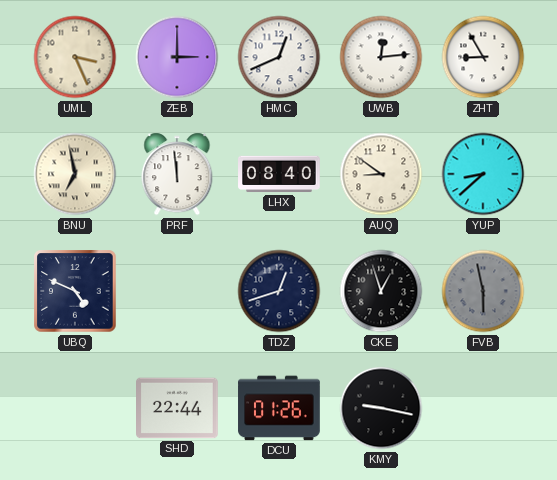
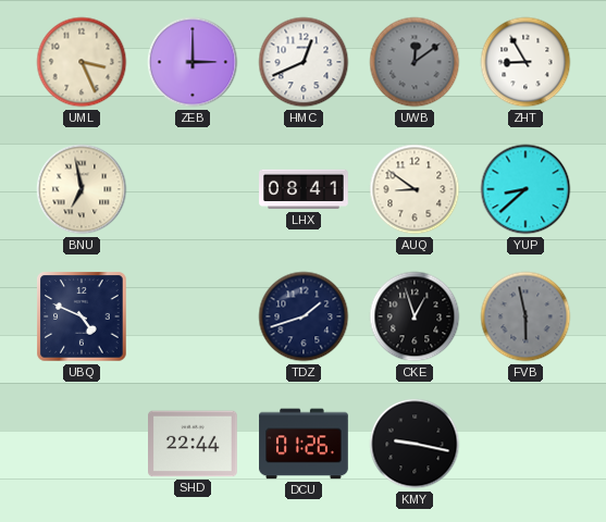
UWB: 12:14 -> 12:09 (415, 62)
UWB dial: white -> grey (415, 62)
PRF: 11:59 -> none (177, 174)
LHX: 08:40 -> 08:41 (304, 189)
TDZ: 12:42 -> 1:42 (304, 316)
